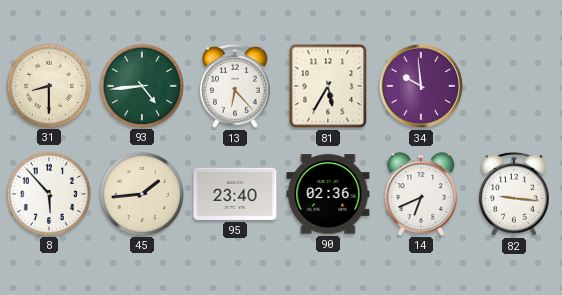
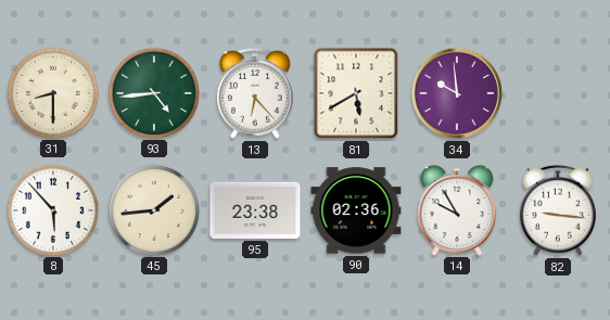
81: 5:35 -> 5:40 (356, 93)
95: 23:40 -> 23:38 (255, 210)
14: 6:41 -> 9:55 (457, 210)
